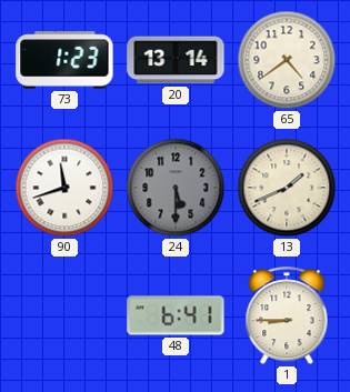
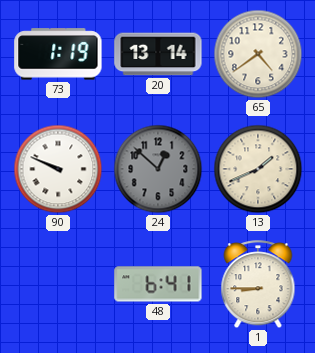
73: 1:23 -> 1:19 (58, 54)
90: 11:42 -> 9:49 (58, 169)
24: 5:30 -> 12:52 (158, 169)
